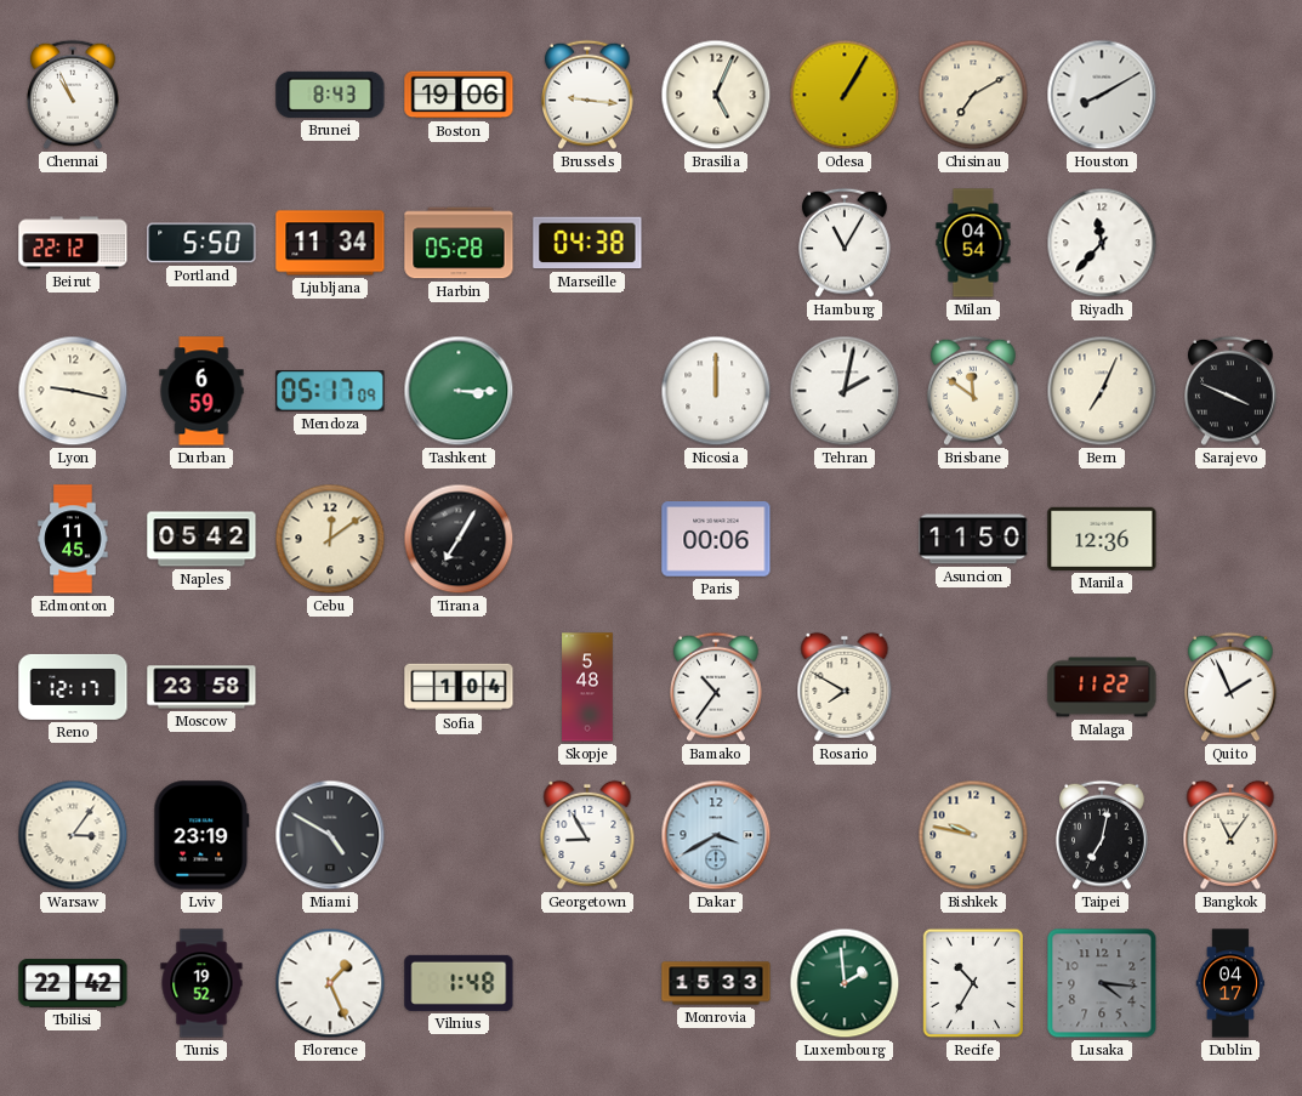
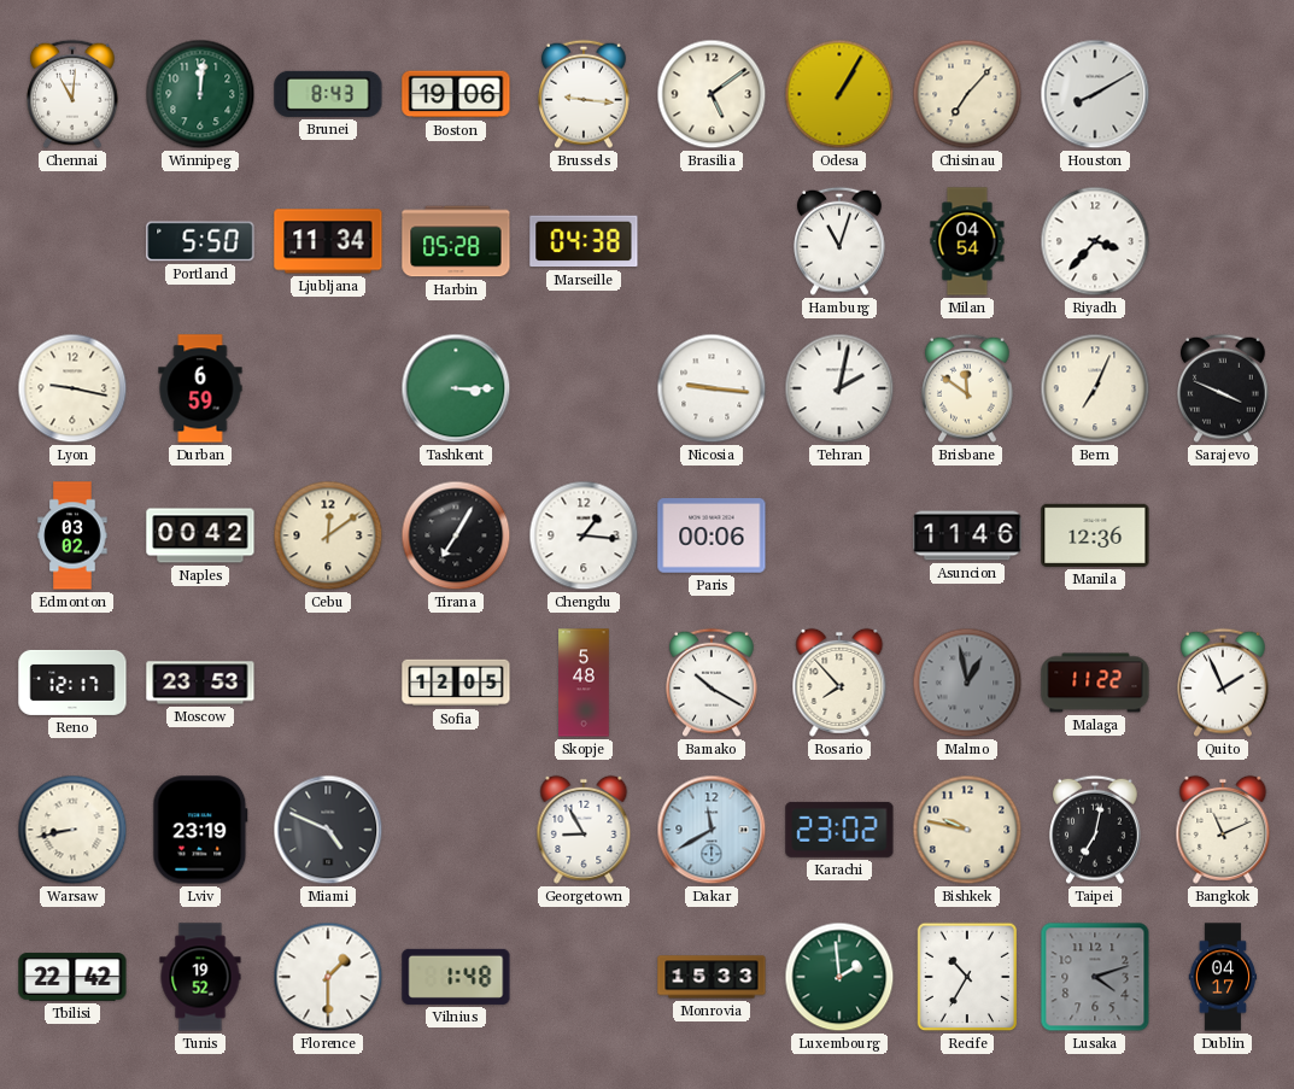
Chennai: 10:56 -> 11:01 (74, 94)
Winnipeg: none -> 12:01 (200, 94)
Brasilia: 5:04 -> 5:09 (712, 94)
Chisinau: 7:10 -> 7:07 (967, 94)
Beirut: 22:12 -> none (73, 243)
Hamburg: 11:05 -> 11:03 (841, 241)
Riyadh: 11:37 -> 3:37 (1095, 241)
Mendoza: 05:17 -> none (330, 391)
Nicosia: 12:00 -> 9:16 (712, 388)
Edmonton: 11:45 -> 03:02 (72, 535)
Naples: 05:42 -> 00:42 (200, 535)
Chengdu: none -> 1:16 (584, 535)
Asuncion: 11:50 -> 11:46 (967, 535)
Moscow: 23:58 -> 23:53 (200, 683)
Sofia: 1:04 -> 12:05 (456, 683)
Bamako: 10:36 -> 10:20 (713, 683)
Rosario: 7:50 -> 7:53 (839, 683)
Malmo: none -> 12:58 (967, 683)
Warsaw: 3:06 -> 8:43 (72, 830)
Miami: 4:50 -> 4:49 (328, 830)
Dakar: 3:40 -> 11:40 (712, 830)
Karachi: none -> 23:02 (839, 830)
Bangkok: 11:06 -> 11:11 (1223, 830)
Florence: 1:26 -> 1:30 (328, 977)
Lusaka: 4:16 -> 4:12 (1095, 977)
